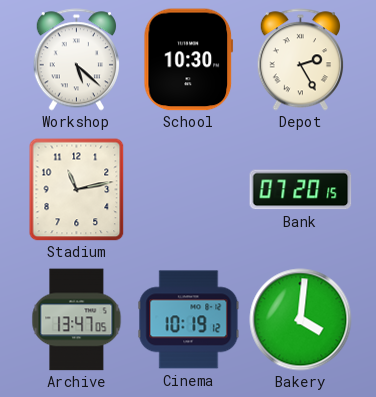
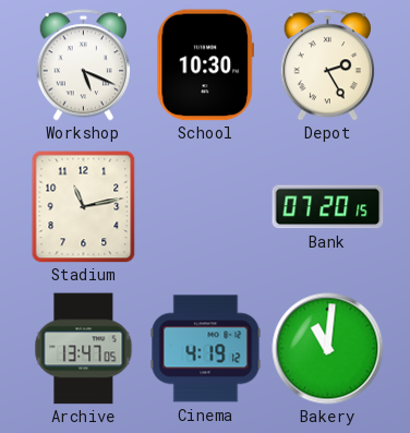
Workshop: 5:22 -> 5:19 (83, 65)
Cinema: 10:19 -> 4:19 (206, 349)
Bakery: 4:01 -> 11:01 (328, 349)
